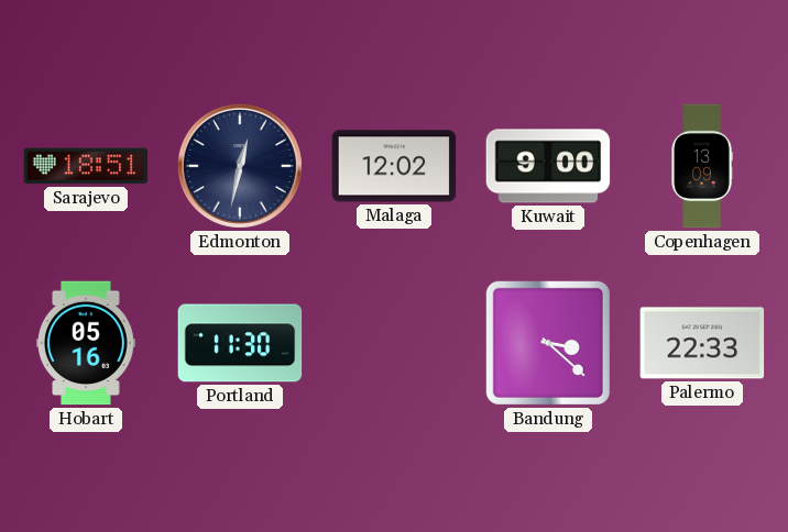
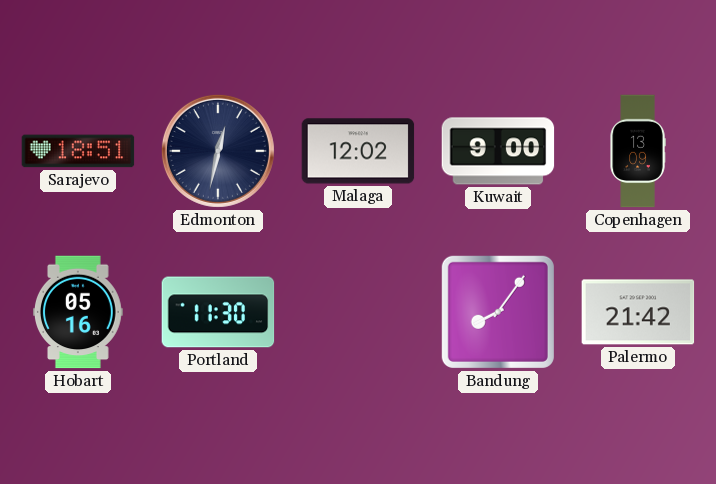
Bandung: 3:22 -> 8:06 (498, 312)
Palermo: 22:33 -> 21:42 (638, 312)
